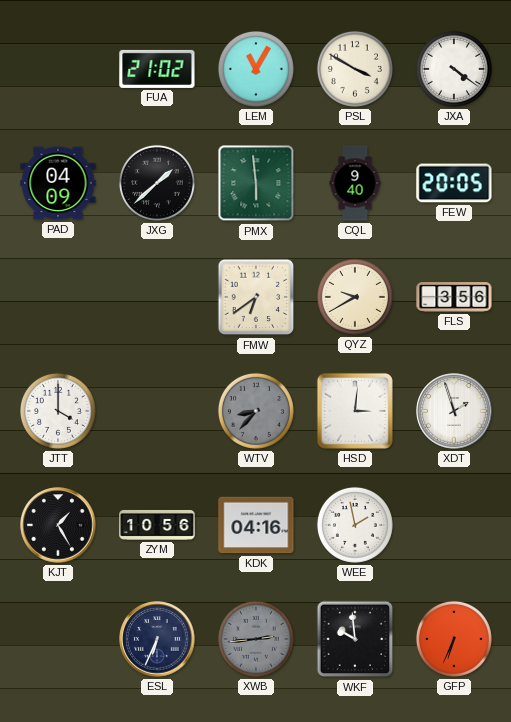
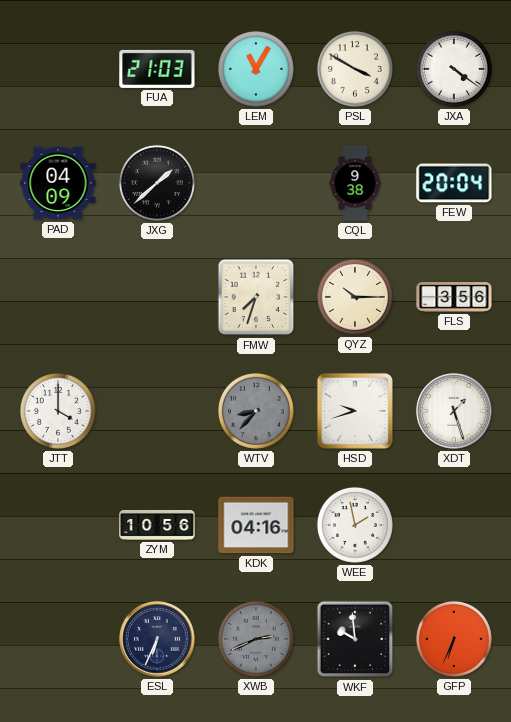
FUA: 21:02 -> 21:03 (157, 69)
PMX: 5:59 -> none (256, 183)
CQL: 9:40 -> 9:38 (355, 183)
FEW: 20:05 -> 20:04 (454, 183)
FMW: 6:39 -> 7:33 (256, 297)
QYZ: 9:40 -> 10:15 (355, 297)
HSD: 3:01 -> 9:42 (355, 411)
XDT: 1:57 -> 1:27 (454, 411)
KJT: 1:25 -> none (58, 525)
XWB: 2:44 -> 2:41 (256, 639)
